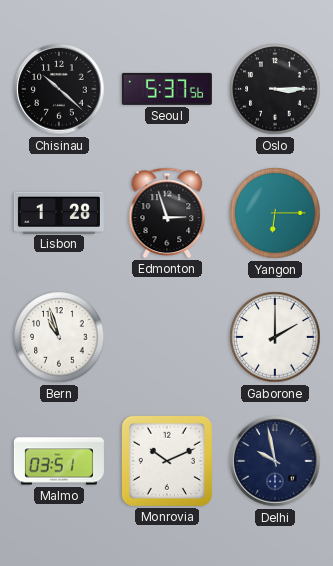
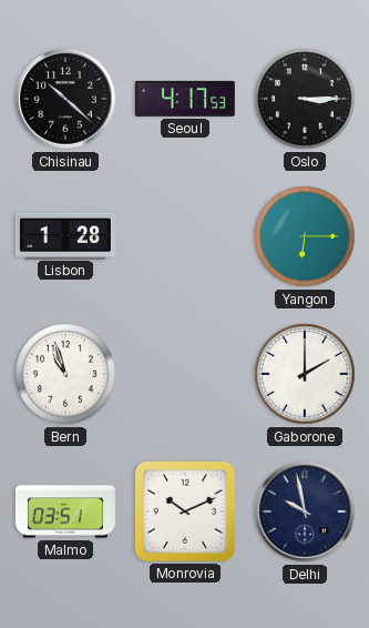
Seoul: 5:37 -> 4:17 (185, 99)
Edmonton: 2:57 -> none (167, 213)
